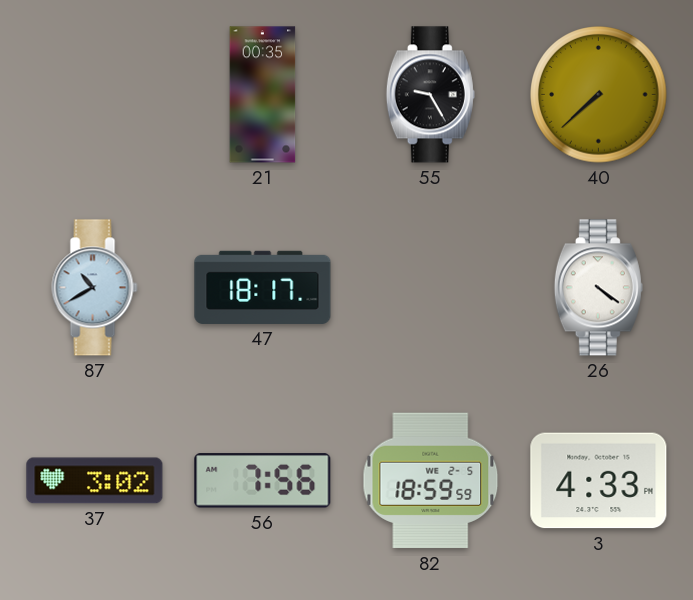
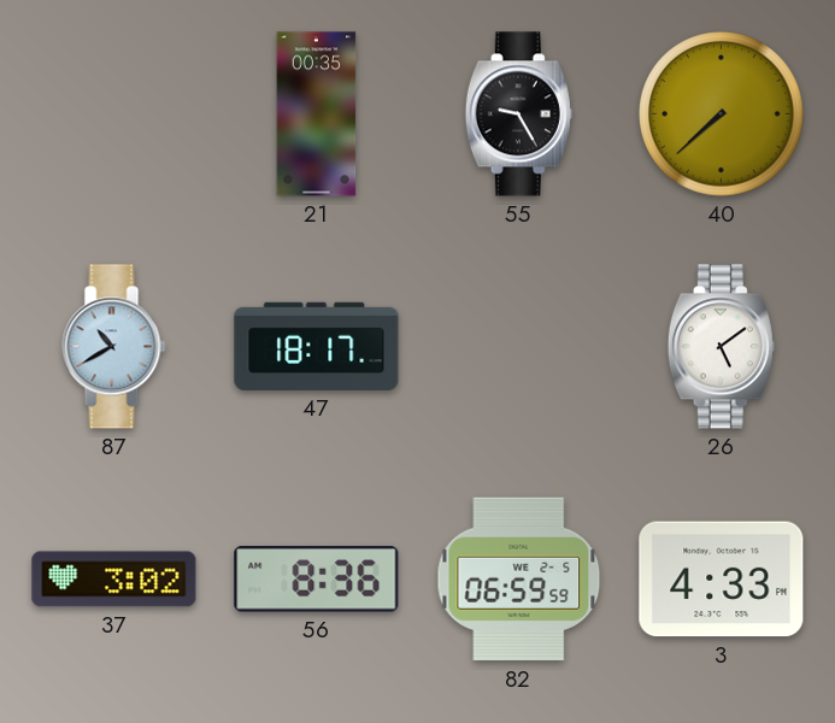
26: 4:21 -> 5:09 (721, 347)
56: 7:56 -> 8:36 (317, 580)
82: 18:59 -> 06:59 (519, 580)
